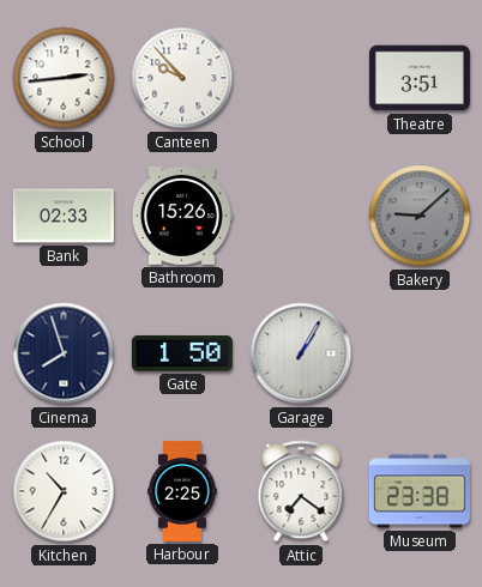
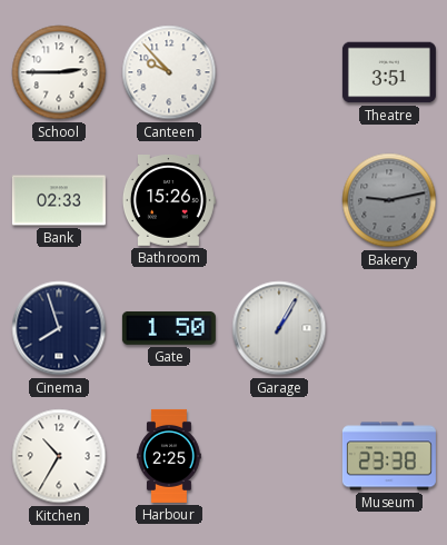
School: 2:44 -> 2:45 (59, 72)
Bakery: 9:08 -> 9:13 (389, 200)
Attic: 7:21 -> none (301, 491)
